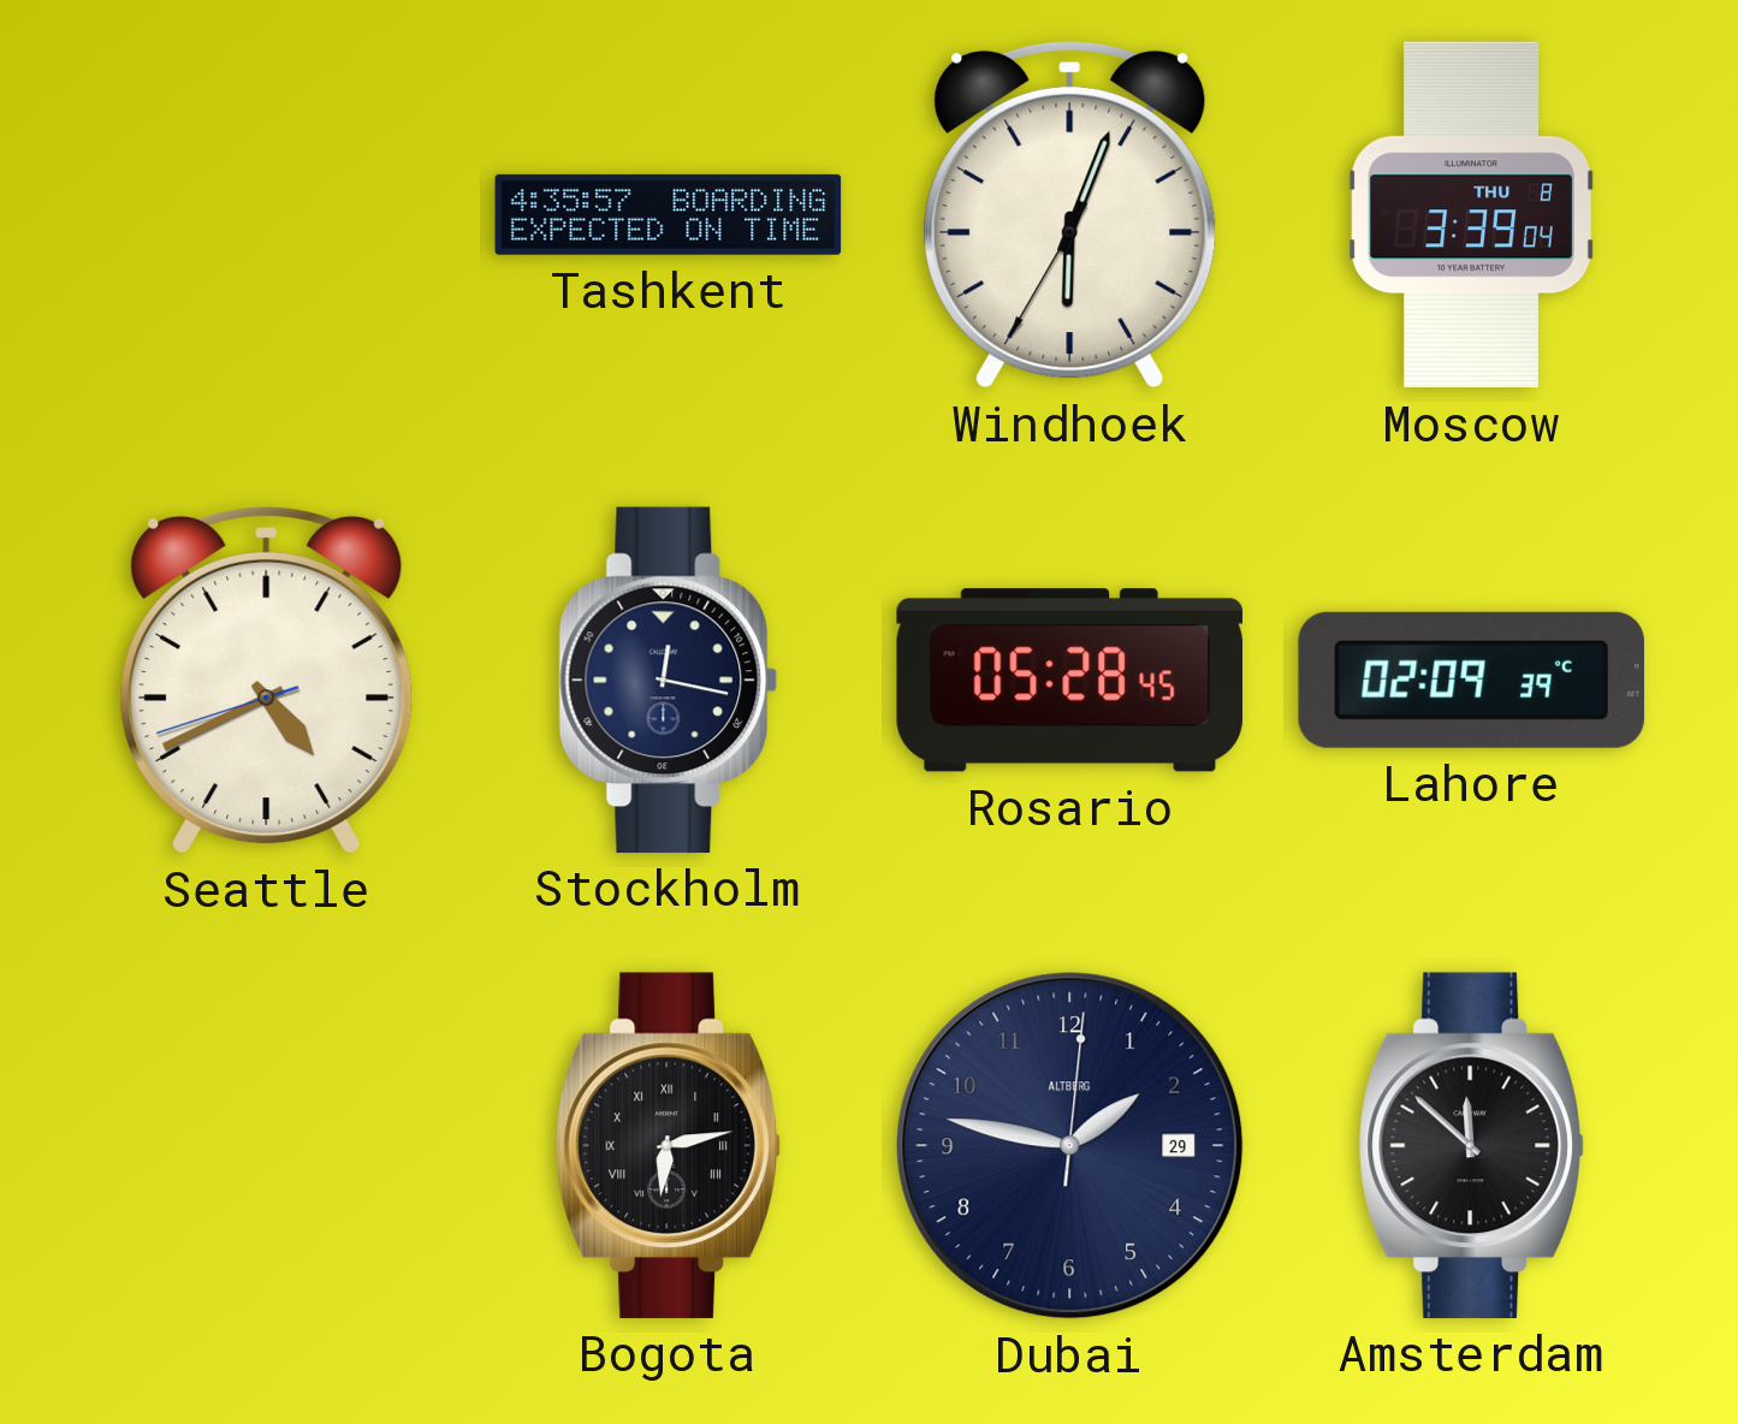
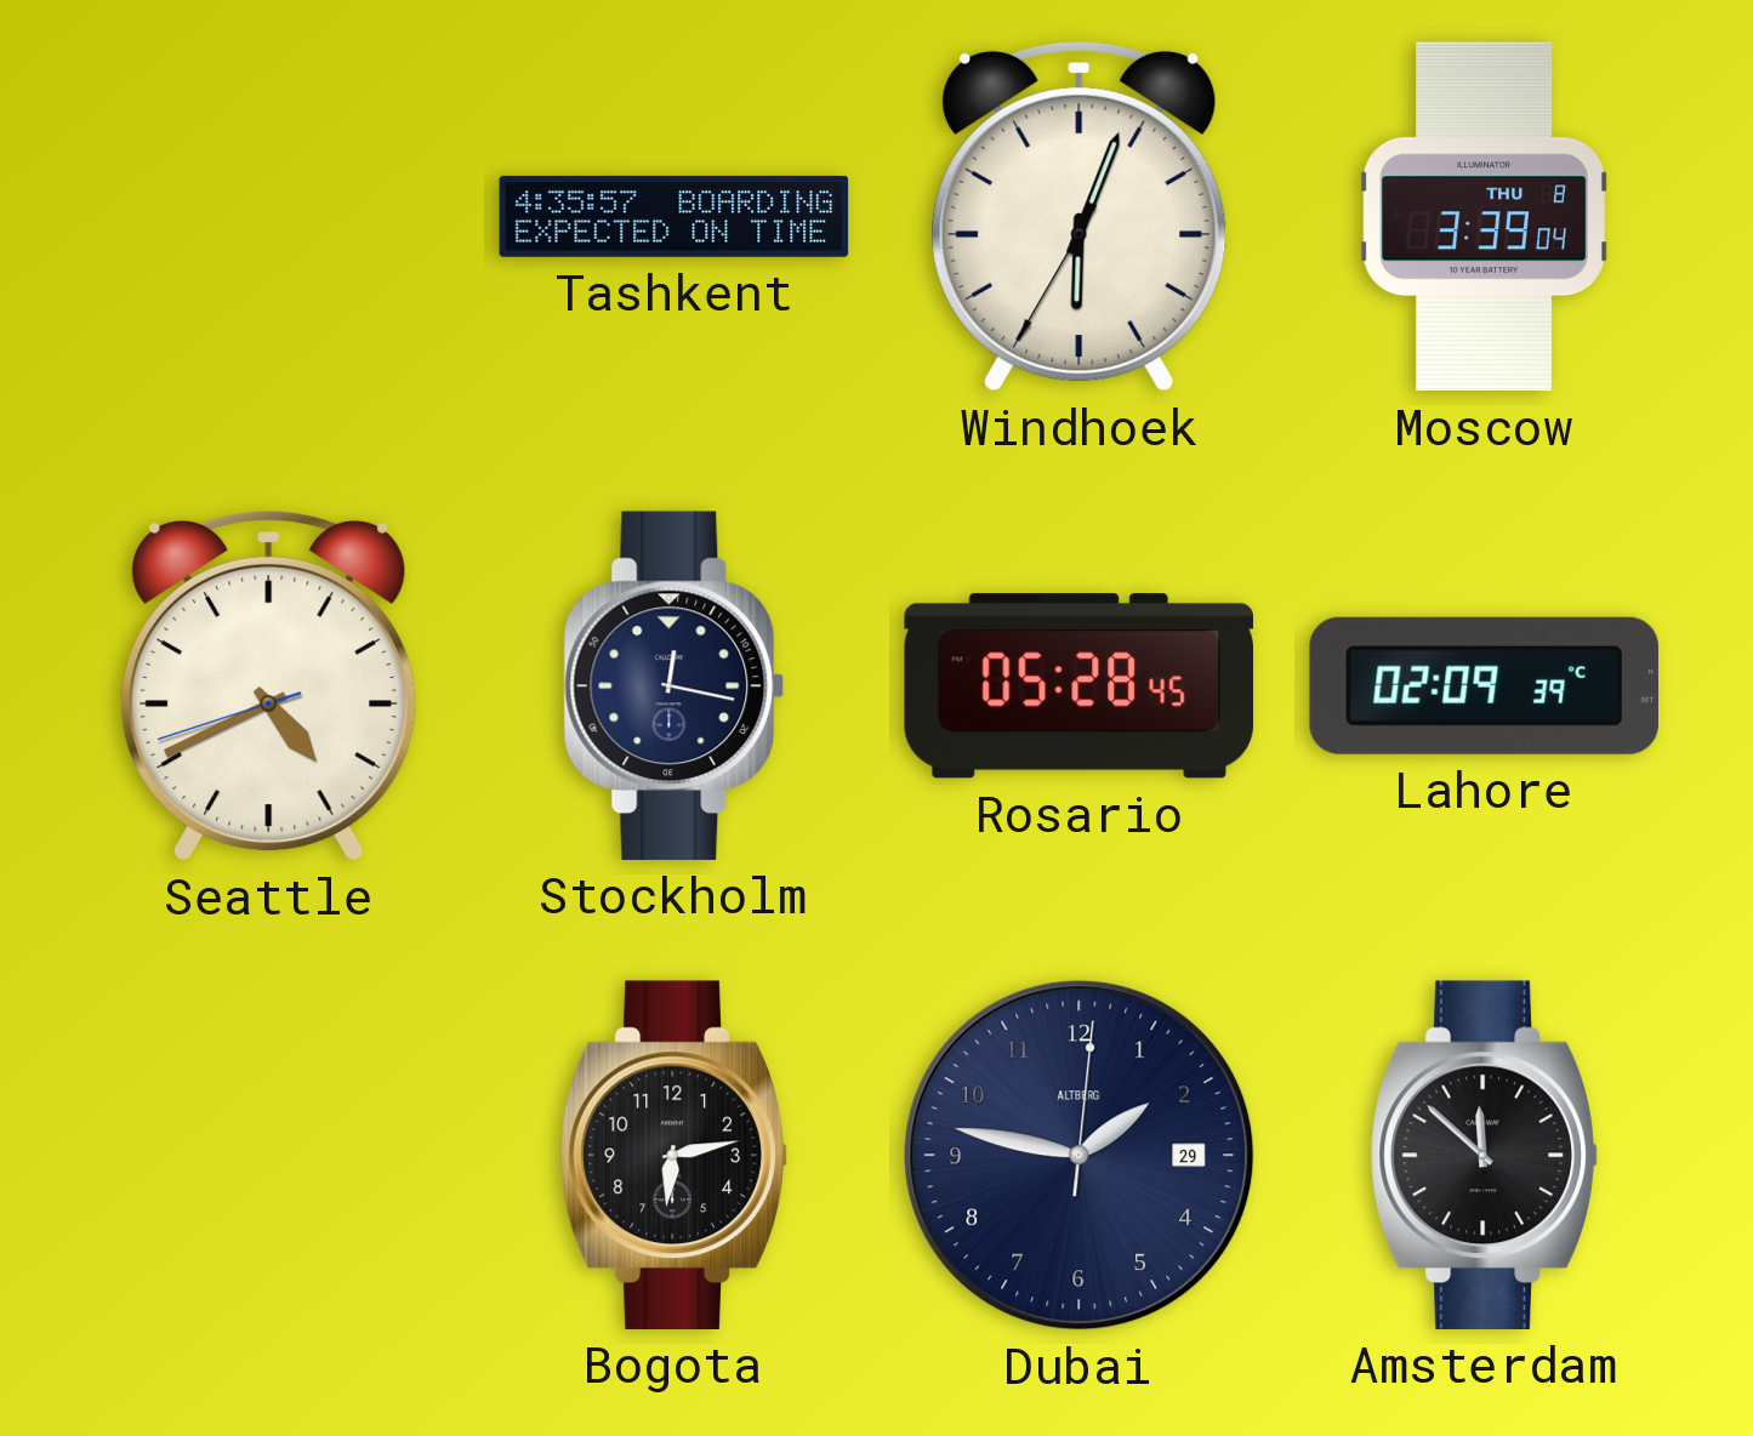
Bogota numerals: Roman -> Arabic (673, 1155)
